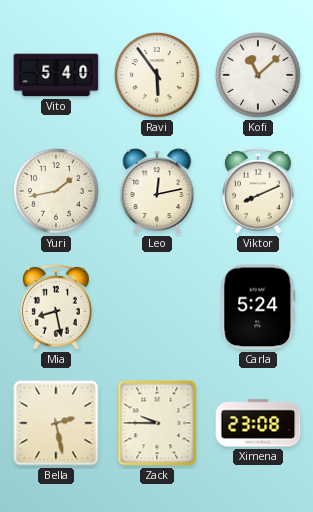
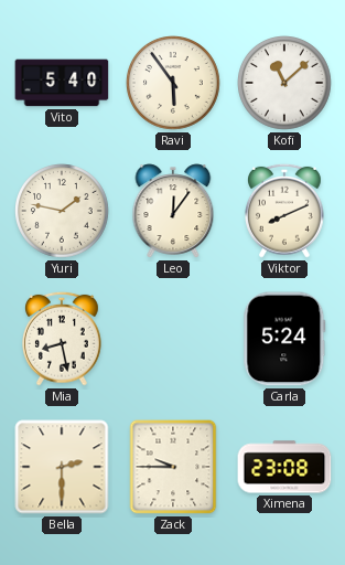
Yuri: 1:43 -> 1:47 (63, 212)
Leo: 12:13 -> 12:06 (173, 211)
Bella: 2:28 -> 2:30 (62, 467)
